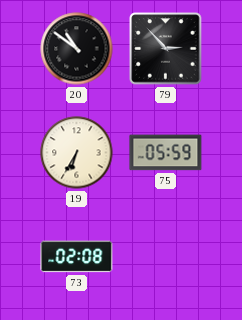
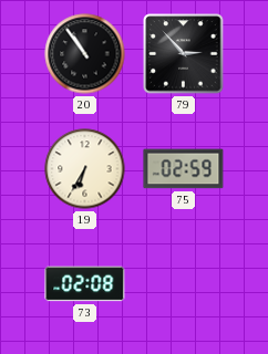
20: 10:51 -> 10:54 (85, 54)
75: 05:59 -> 02:59 (184, 169)
